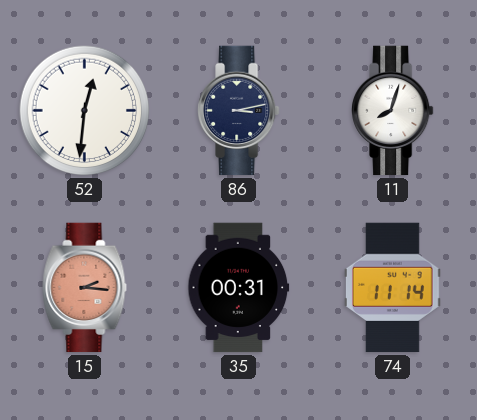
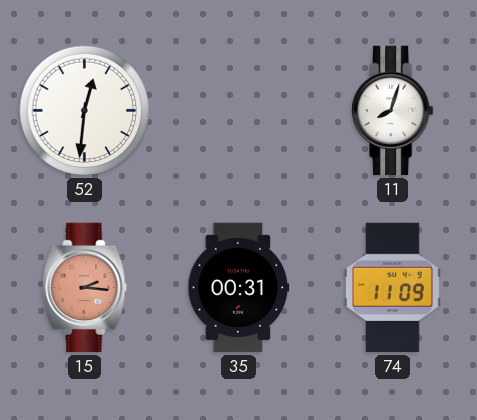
86: 3:13 -> none (239, 111)
74: 11:14 -> 11:09 (392, 288)
